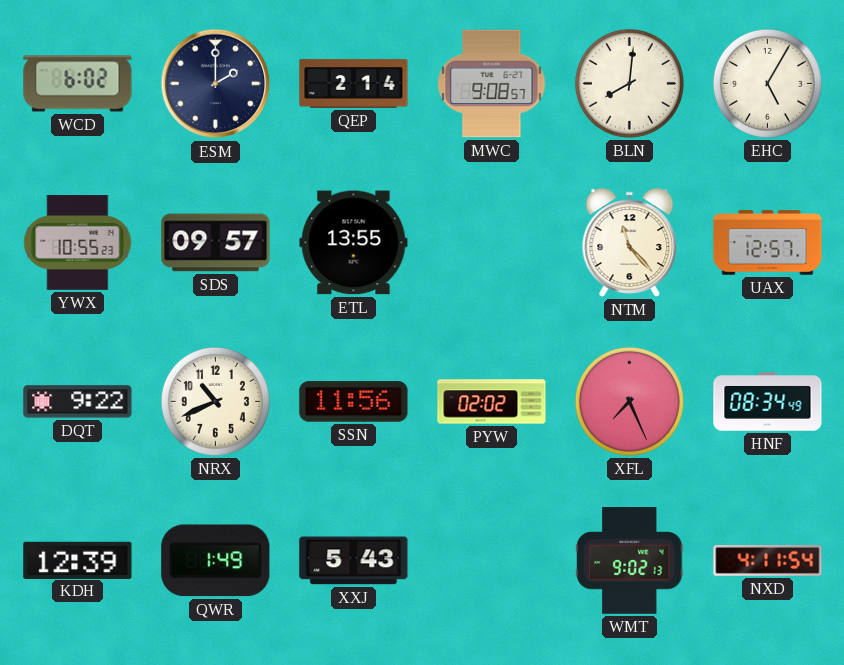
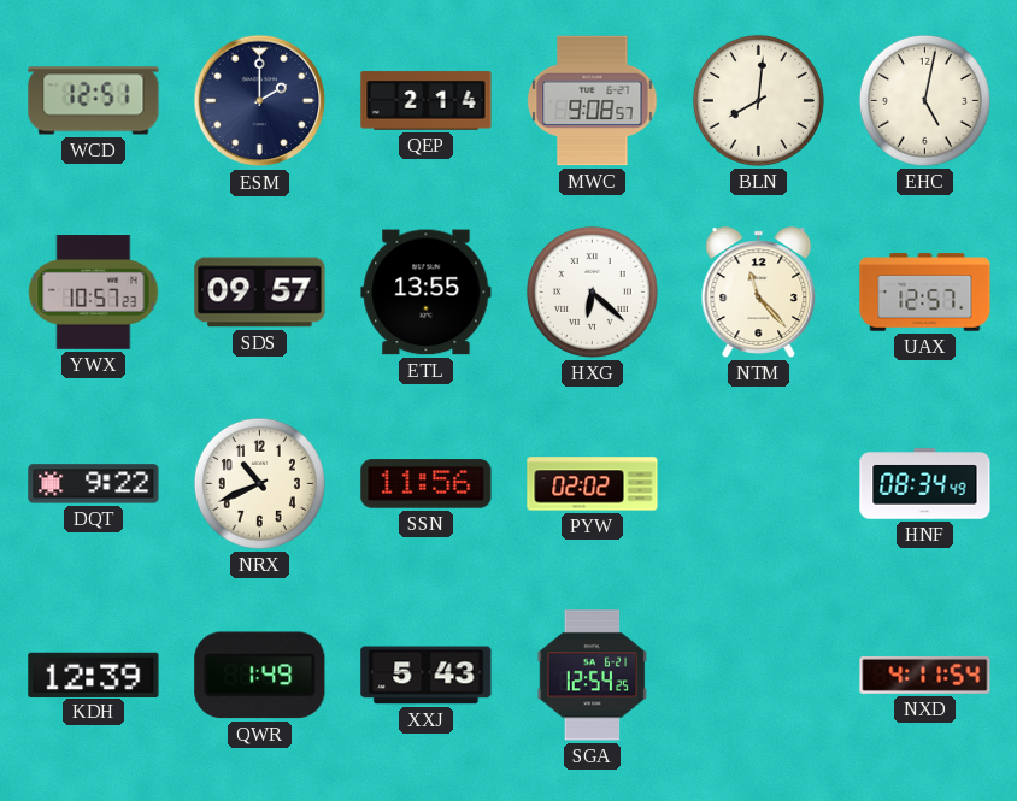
WCD: 6:02 -> 12:51 (94, 101)
EHC: 5:05 -> 5:02 (924, 100)
YWX: 10:55 -> 10:57 (94, 293)
HXG: none -> 6:22 (592, 291)
XFL: 7:26 -> none (629, 401)
SGA: none -> 12:54 (593, 676)
WMT: 9:02 -> none (630, 561)
